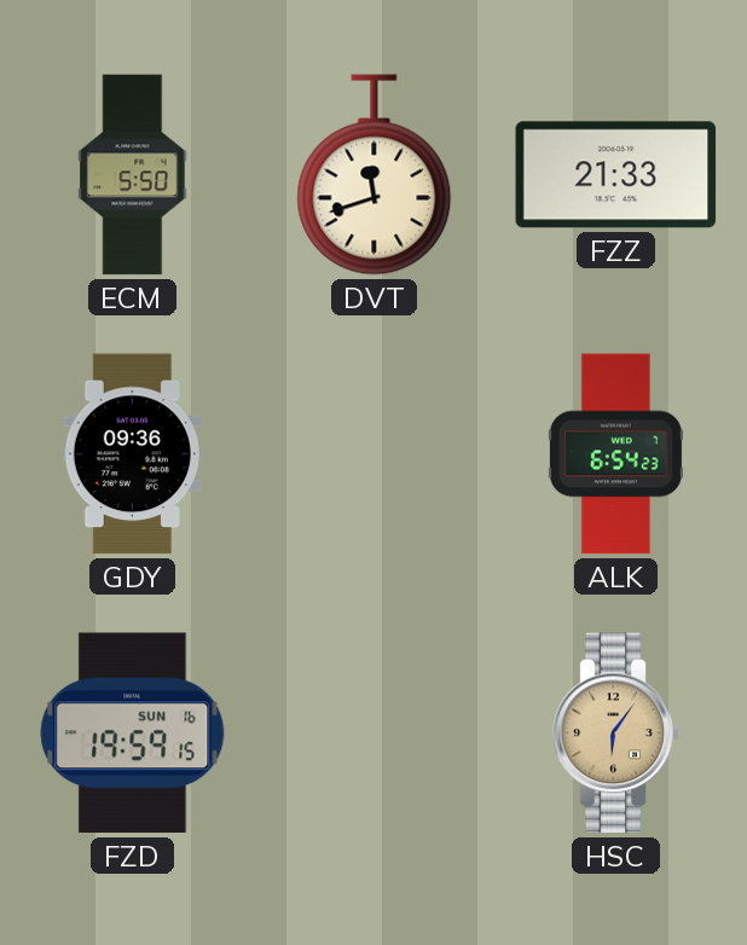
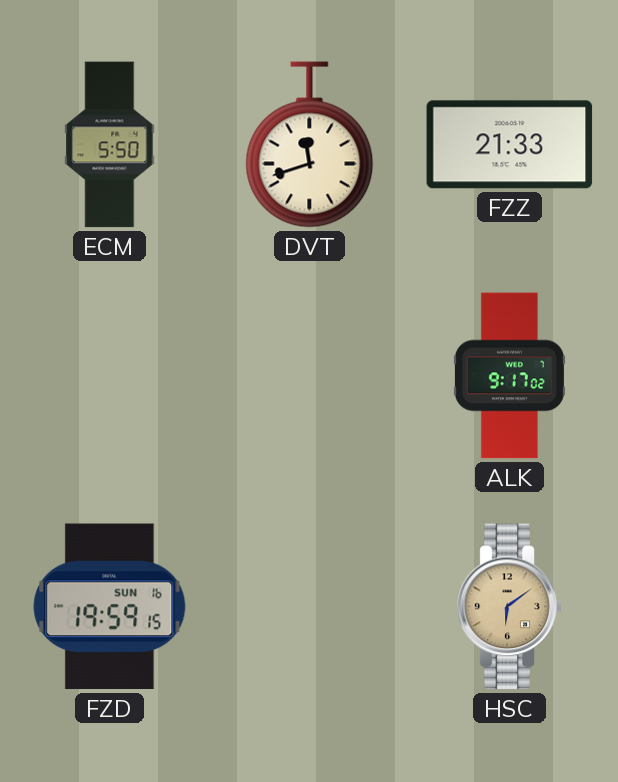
GDY: 09:36 -> none (132, 454)
ALK: 6:54 -> 9:17 (509, 376)
HSC: 6:06 -> 6:09 (510, 607)
